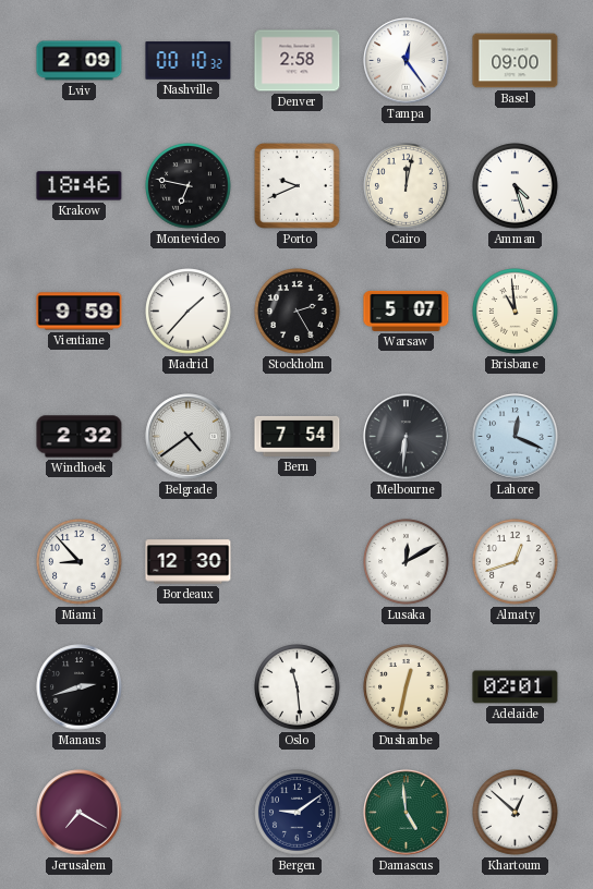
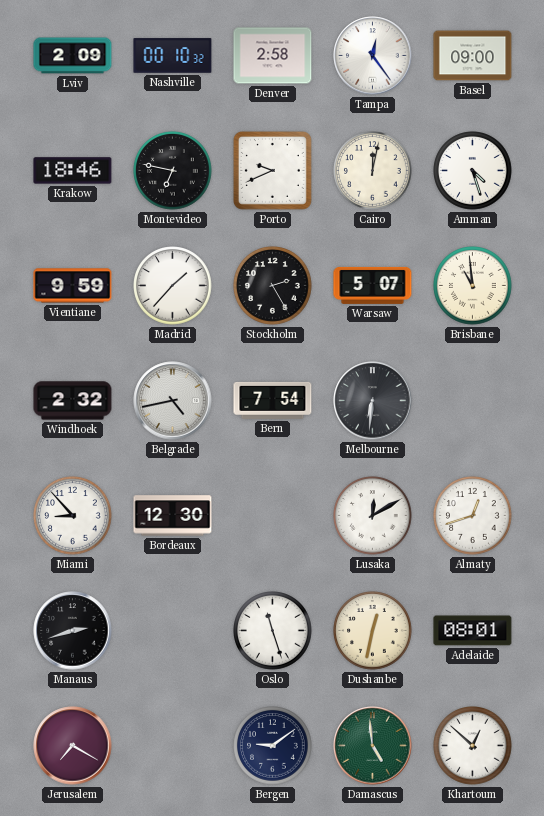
Belgrade: 4:39 -> 4:43 (173, 401)
Lahore: 12:19 -> none (516, 437)
Oslo: 11:29 -> 11:27 (273, 631)
Adelaide: 02:01 -> 08:01 (473, 631)
